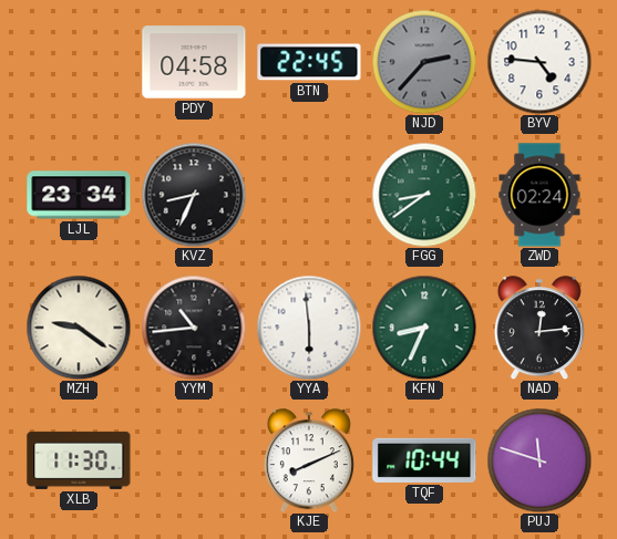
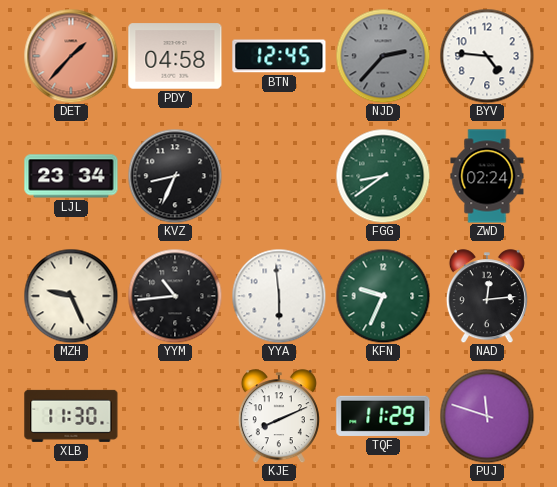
DET: none -> 1:37 (71, 56)
BTN: 22:45 -> 12:45 (279, 56)
MZH: 9:21 -> 9:26 (71, 296)
KFN: 8:34 -> 9:34 (383, 296)
TQF: 10:44 -> 11:29 (383, 416)
